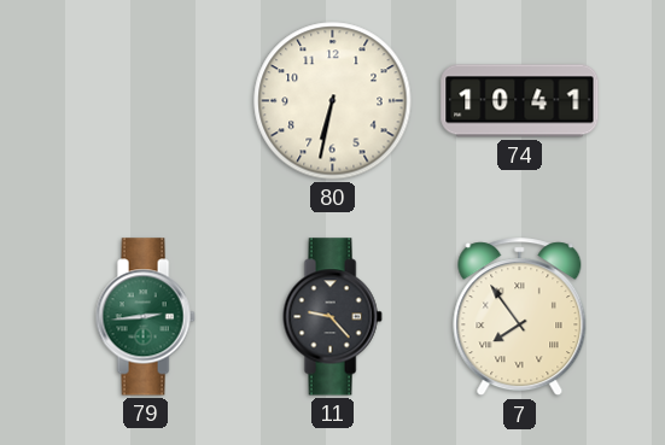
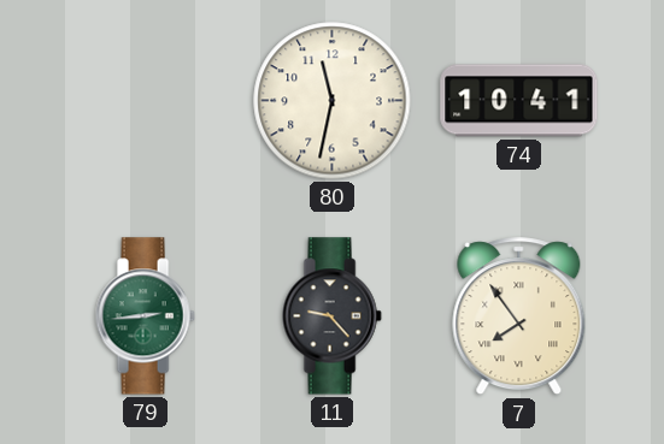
80: 6:32 -> 11:32 (333, 101)
